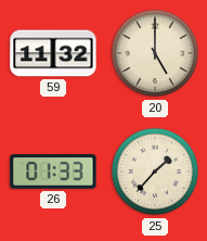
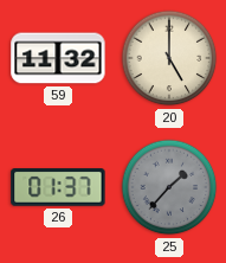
26: 01:33 -> 01:37 (58, 187)
25 dial: cream -> grey (169, 187)
